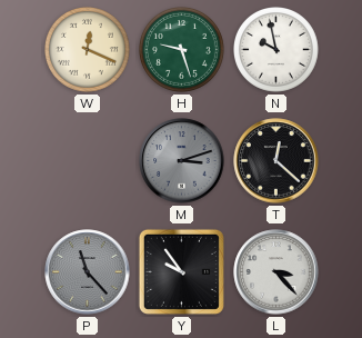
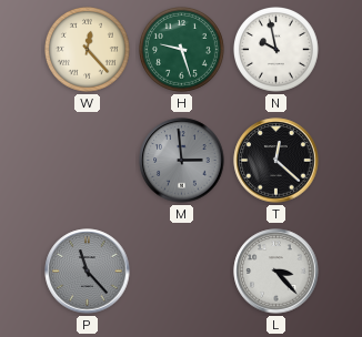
W: 12:19 -> 12:23 (88, 50)
M: 3:12 -> 2:59 (182, 161)
Y: 9:54 -> none (181, 271)
